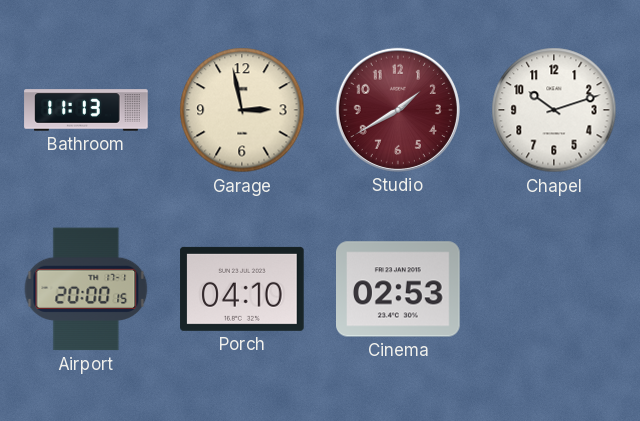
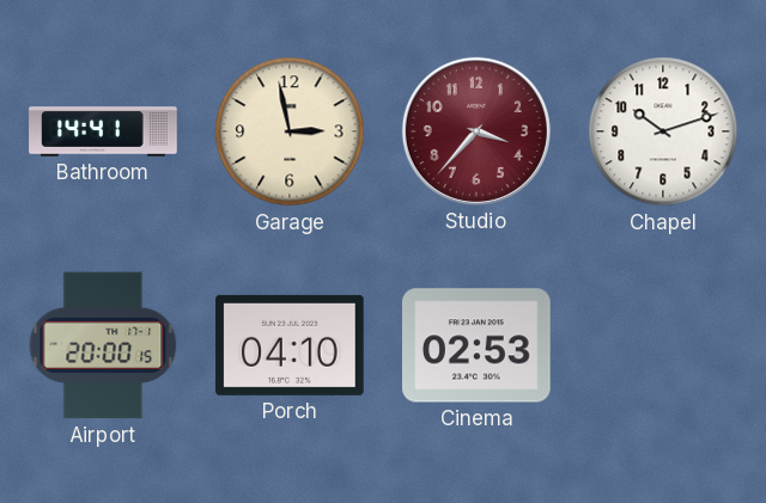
Bathroom: 11:13 -> 14:41 (103, 131)
Studio: 1:40 -> 3:37 (476, 131)
